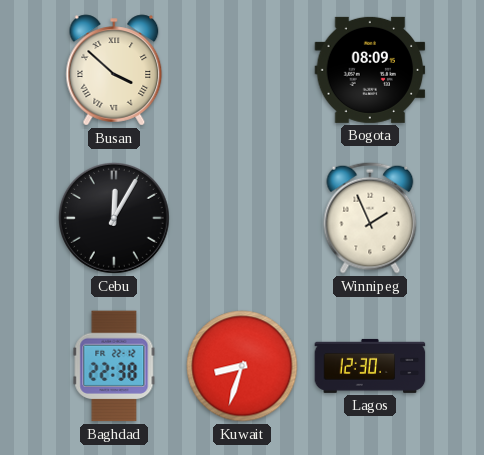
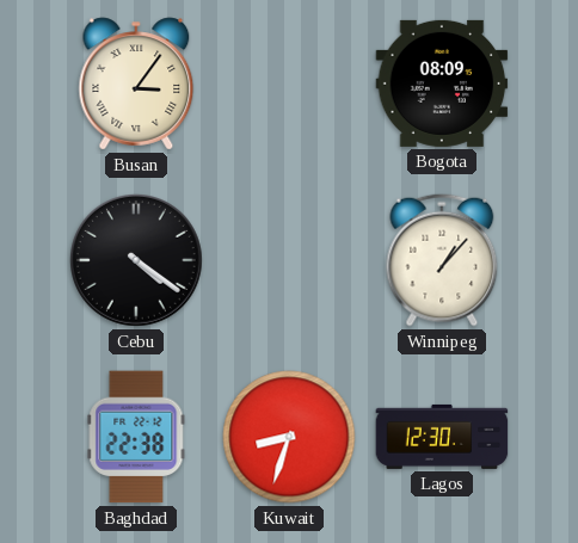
Busan: 3:52 -> 3:06 (136, 84)
Cebu: 12:05 -> 4:21 (137, 261)
Winnipeg: 1:56 -> 1:07 (442, 260)
